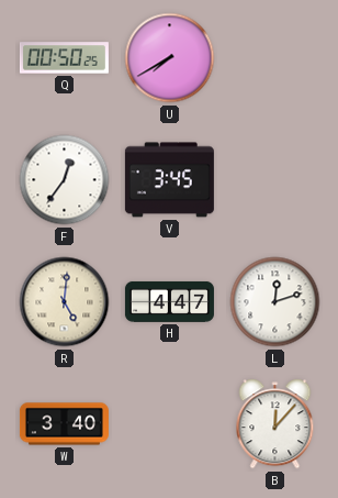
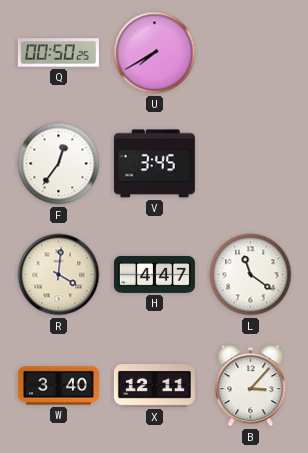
R: 5:01 -> 4:01 (59, 275)
L: 12:12 -> 11:21 (251, 275)
X: none -> 12:11 (154, 386)
B: 12:07 -> 3:07 (251, 386)
